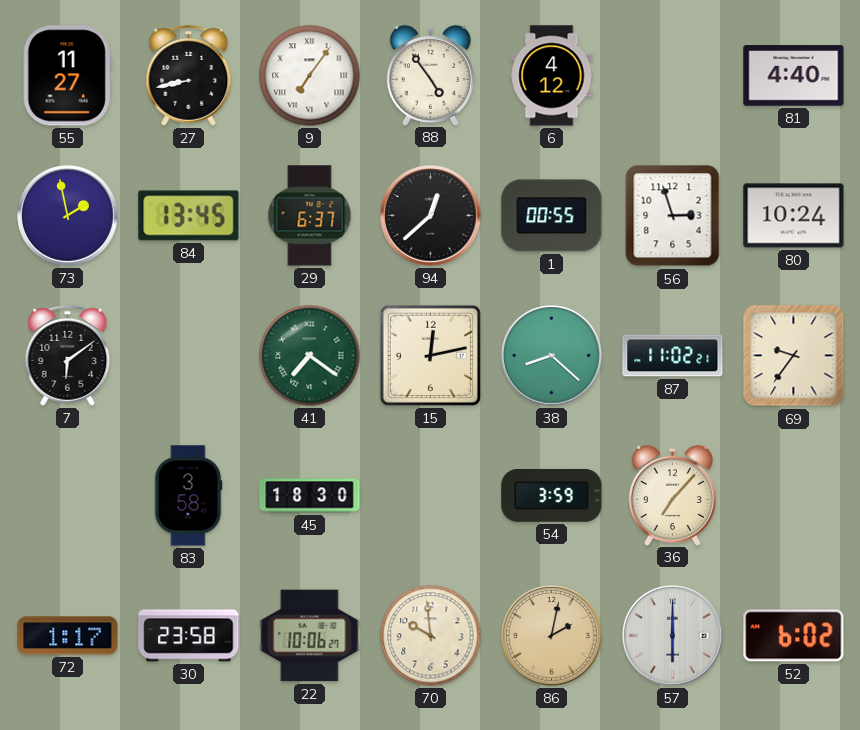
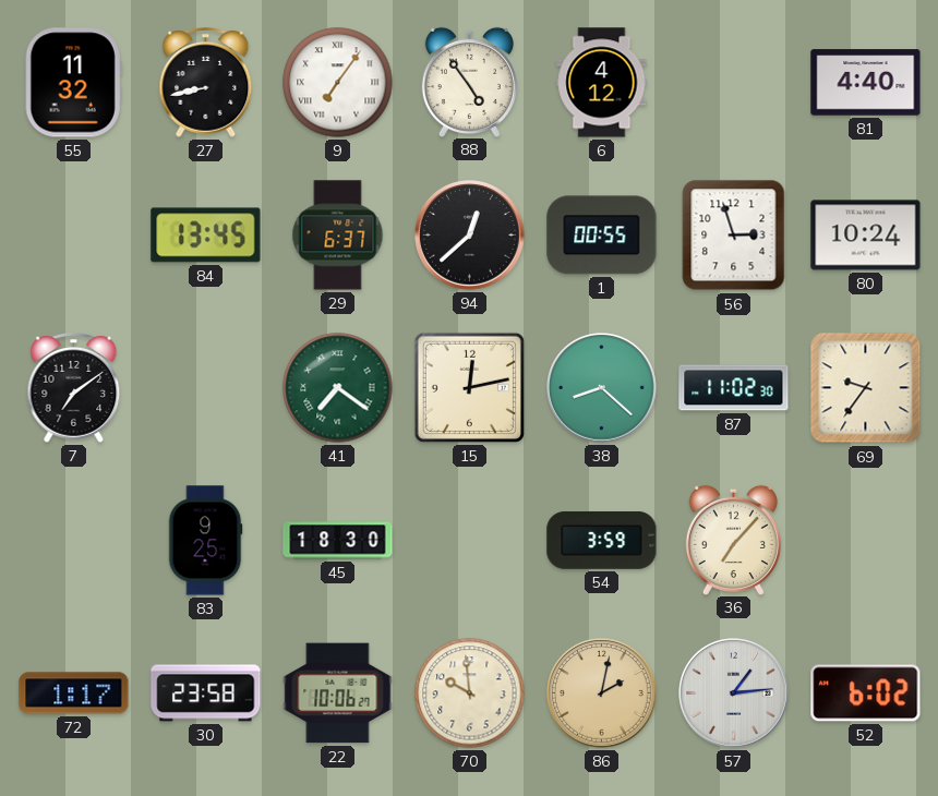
55: 11:27 -> 11:32 (73, 83)
73: 1:58 -> none (68, 216)
7: 6:09 -> 7:09 (74, 388)
87: 11:02:21 -> 11:02:30 (734, 388)
83: 3:58 -> 9:25 (205, 541)
57: 6:00 -> 1:14 (734, 694)
